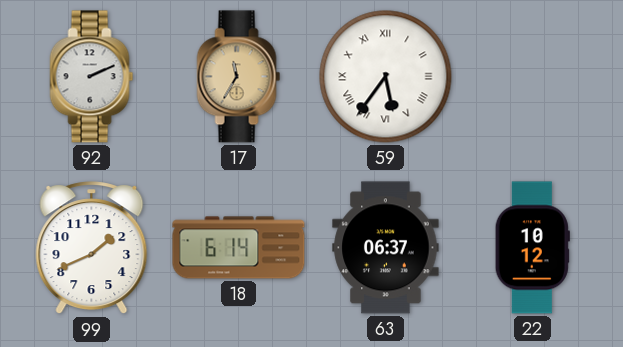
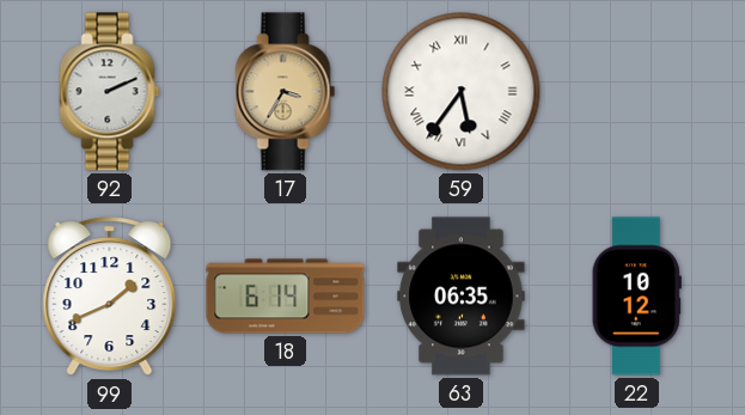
17: 11:35 -> 3:35 (286, 92)
63: 06:37 -> 06:35 (462, 297)
